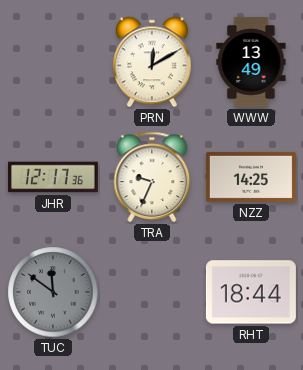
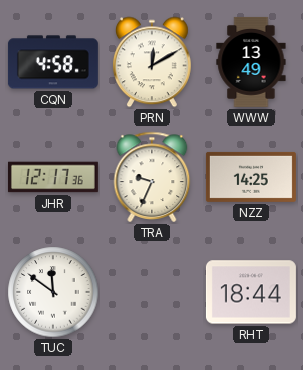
CQN: none -> 4:58 (53, 62)
TUC dial: grey -> white (53, 292)
